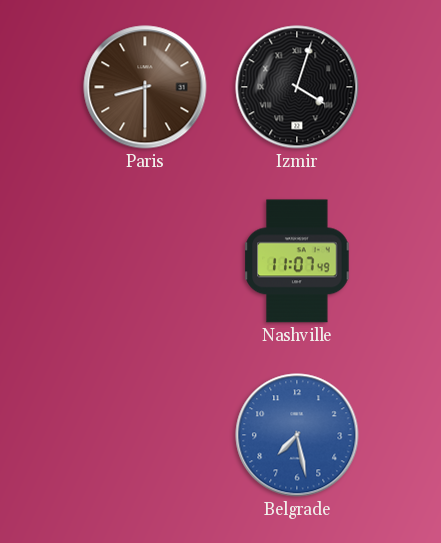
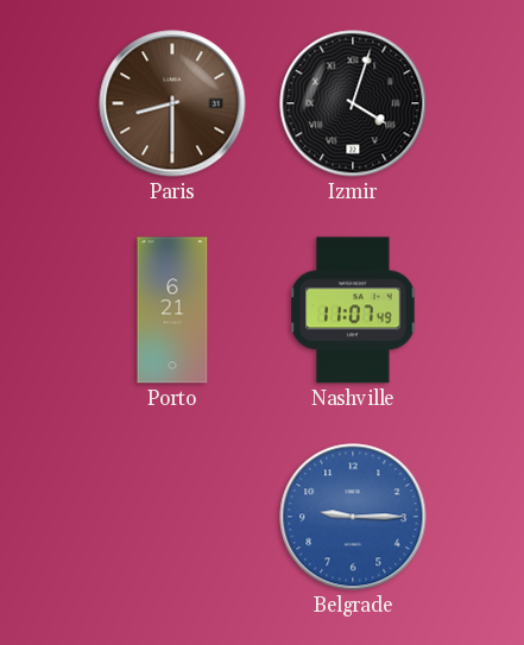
Porto: none -> 6:21 (172, 310)
Belgrade: 7:28 -> 9:15 (353, 517)
